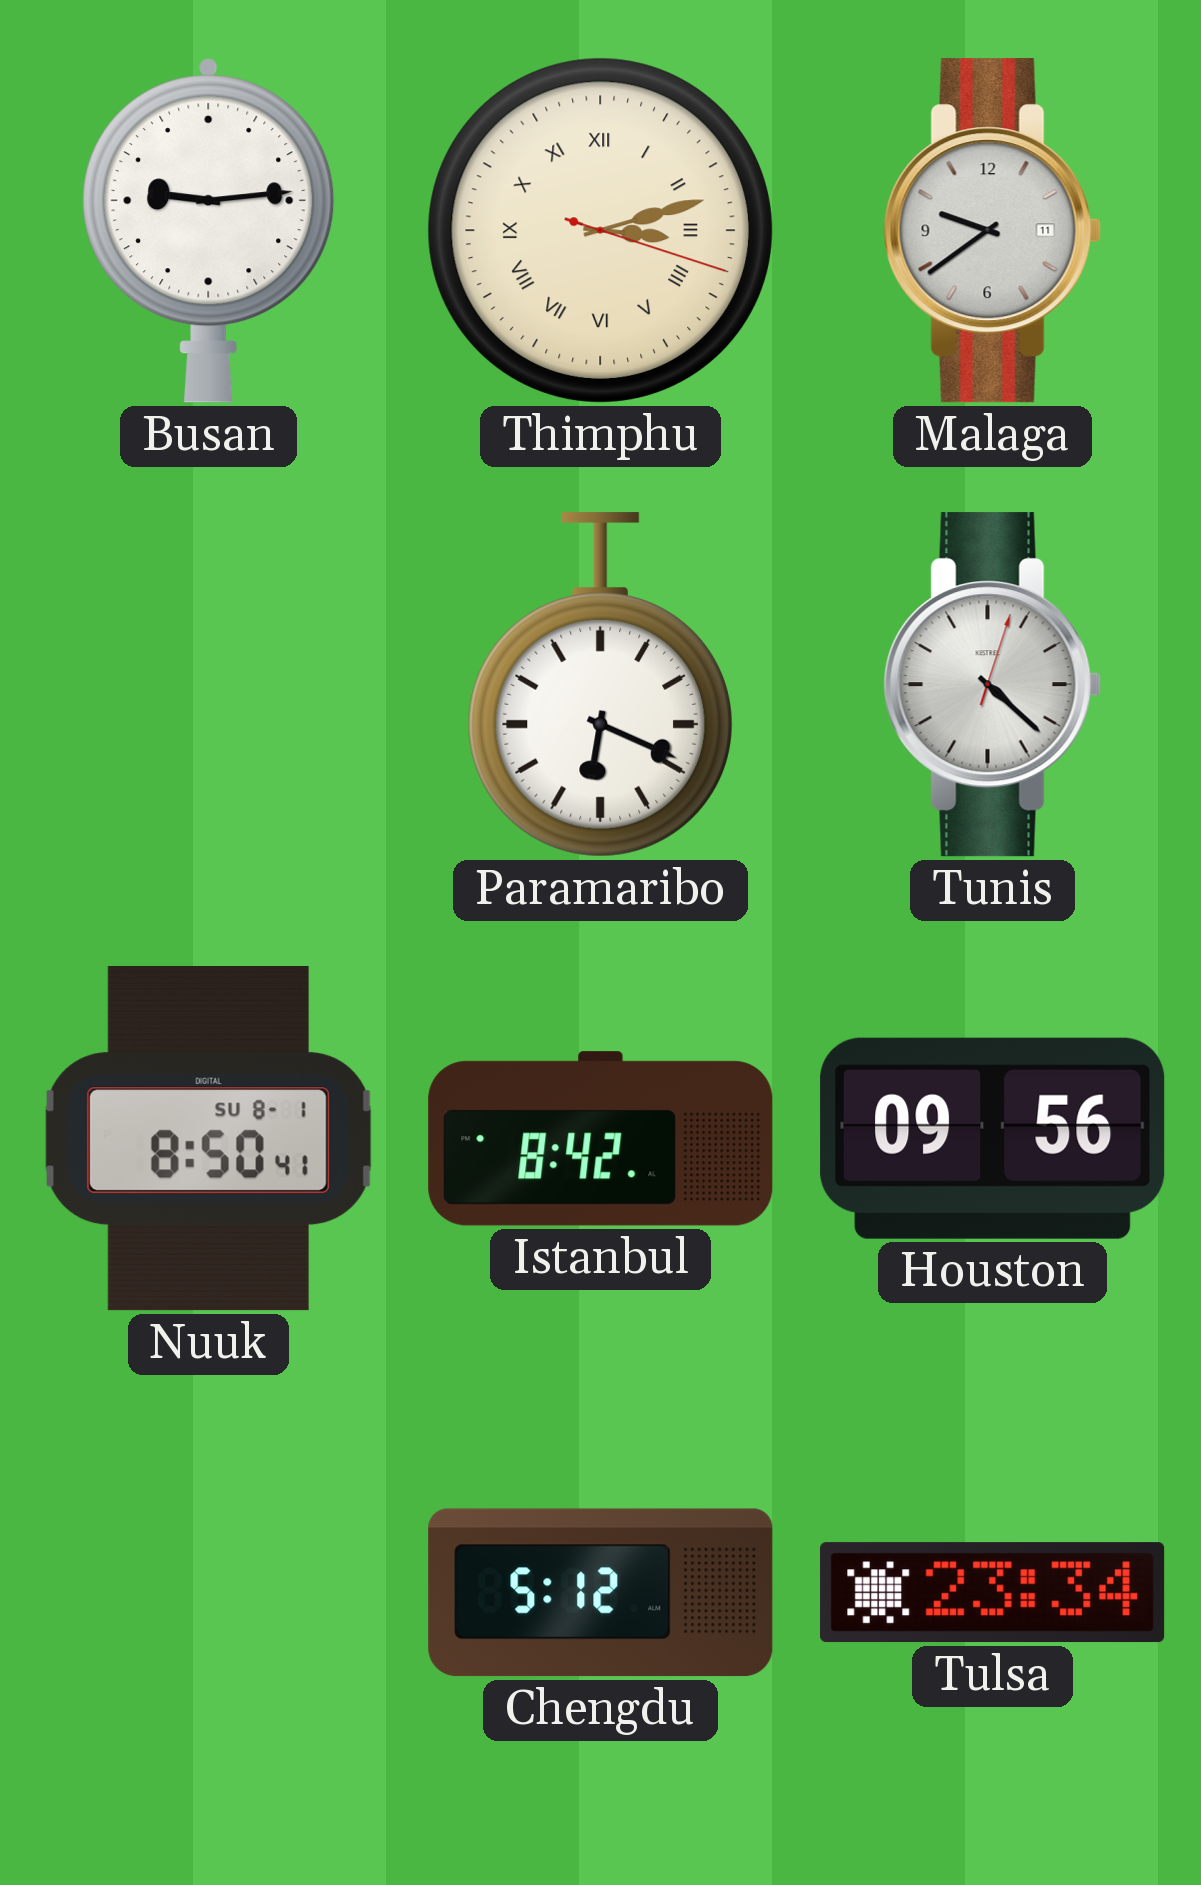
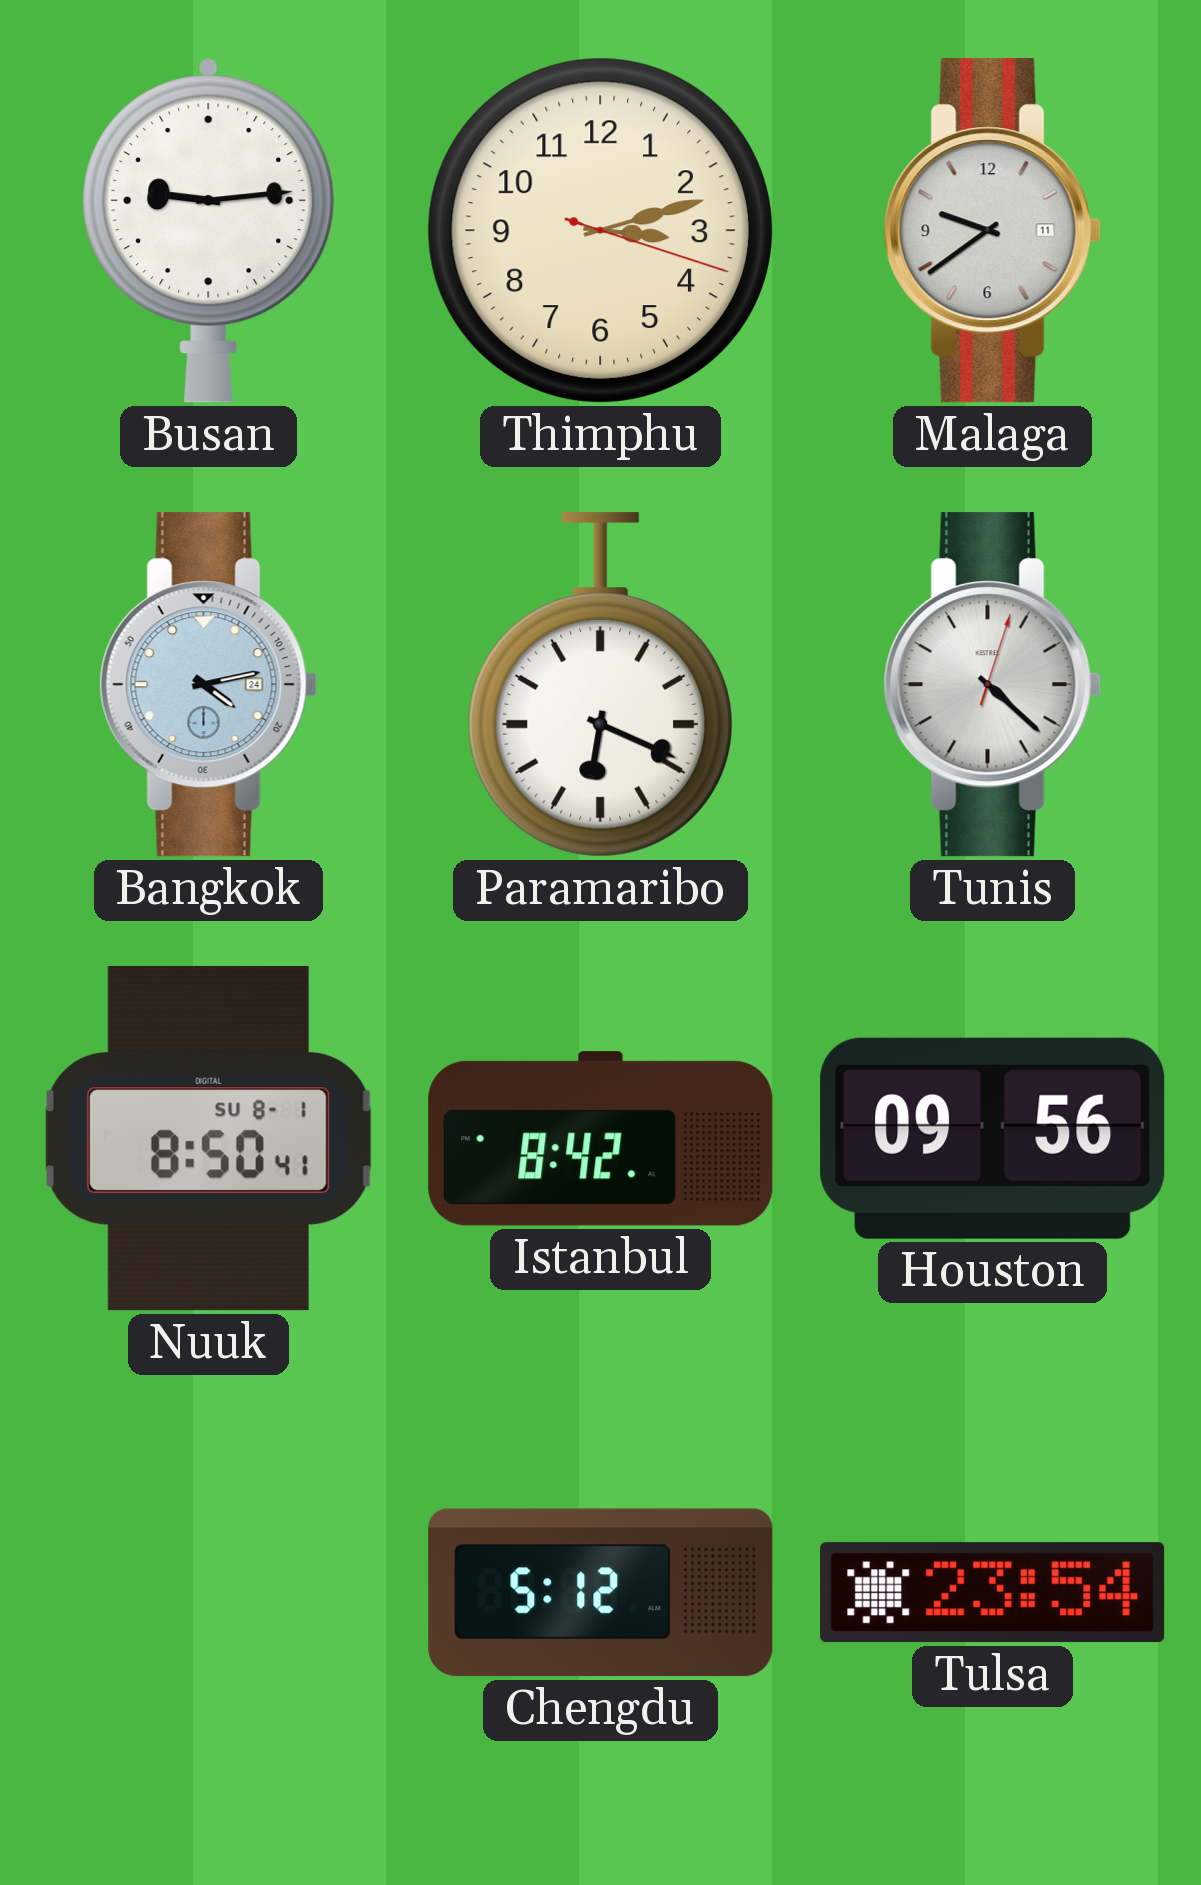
Thimphu numerals: Roman -> Arabic (600, 230)
Bangkok: none -> 4:13 (208, 685)
Tulsa: 23:34 -> 23:54 (993, 1593)
